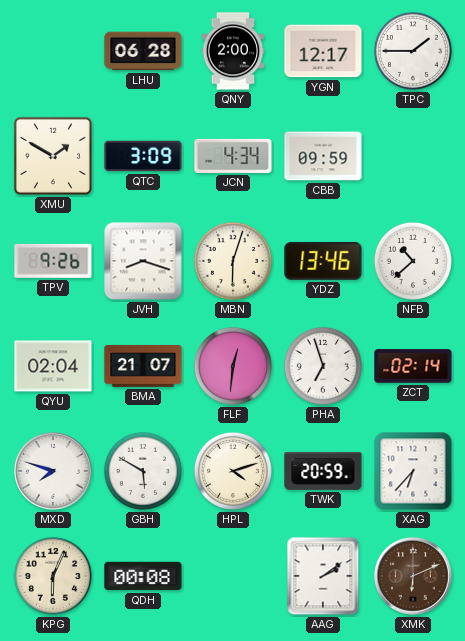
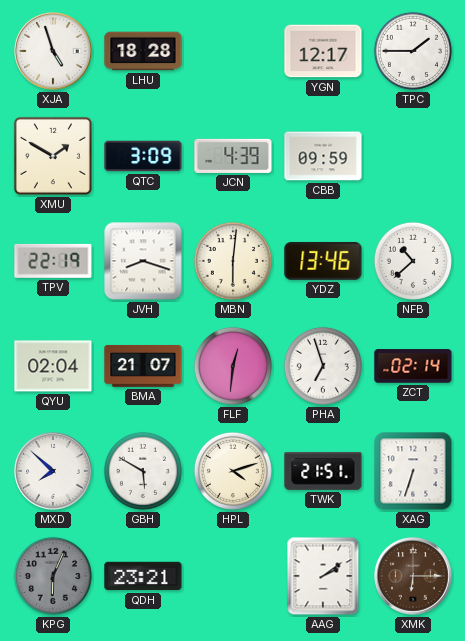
XJA: none -> 4:57 (53, 51)
LHU: 06:28 -> 18:28 (143, 51)
QNY: 2:00 -> none (233, 51)
JCN: 4:34 -> 4:39 (233, 156)
TPV: 9:26 -> 22:19 (53, 261)
MBN: 6:03 -> 6:01 (233, 261)
MXD: 7:48 -> 7:52 (53, 471)
TWK: 20:59 -> 21:51 (323, 471)
XAG: 6:37 -> 6:33 (413, 471)
KPG dial: cream -> grey (53, 576)
QDH: 00:08 -> 23:21 (143, 576)
XMK: 6:11 -> 6:15 (413, 576)
